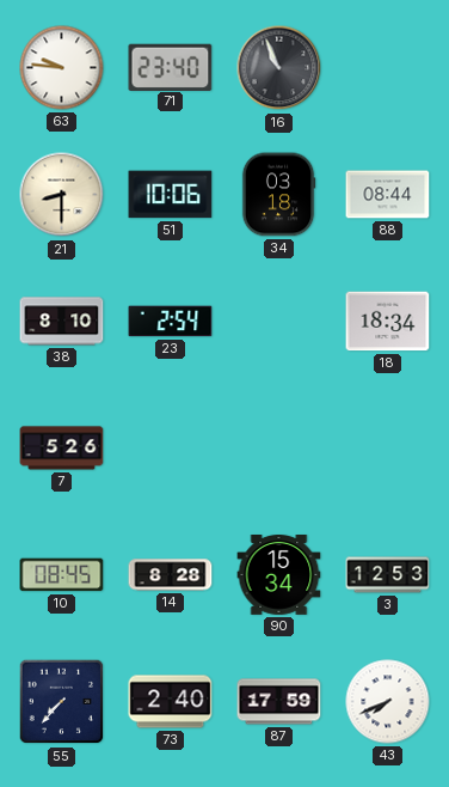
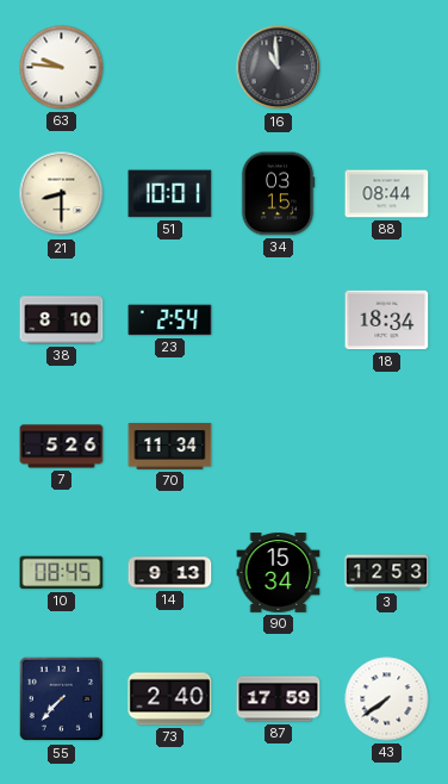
71: 23:40 -> none (171, 67)
16: 10:56 -> 10:59 (279, 68)
51: 10:06 -> 10:01 (170, 194)
34: 03:18 -> 03:15 (278, 194)
70: none -> 11:34 (170, 446)
14: 8:28 -> 9:13 (170, 573)
43: 7:41 -> 7:39 (387, 699)
